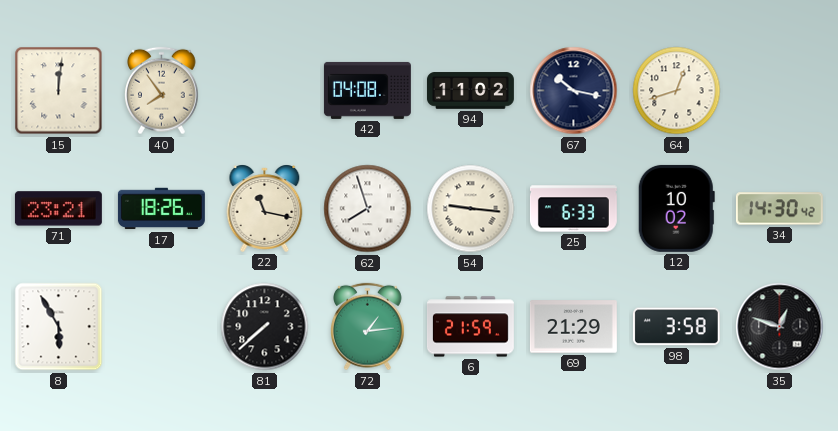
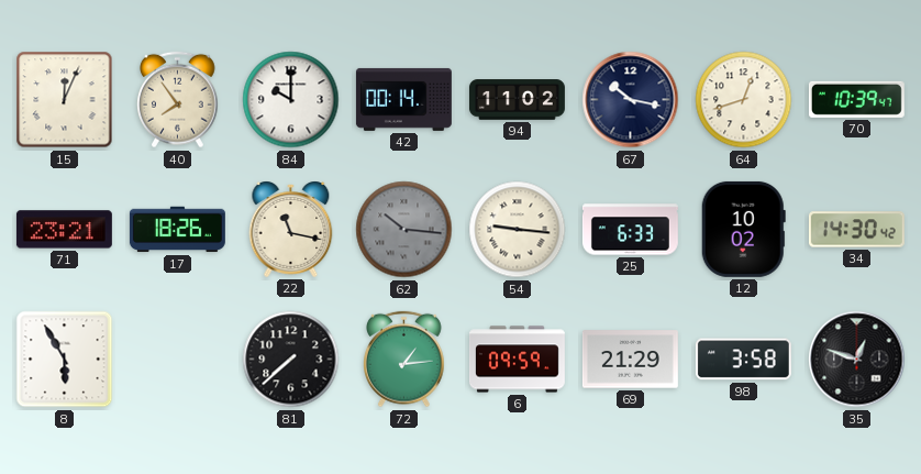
15: 12:01 -> 12:04 (65, 100)
84: none -> 10:00 (291, 100)
42: 04:08 -> 00:14 (403, 99)
70: none -> 10:39 (856, 99)
62: 7:57 -> 10:16 (404, 230)
62 dial: white -> grey (404, 230)
6: 21:59 -> 09:59 (517, 360)
